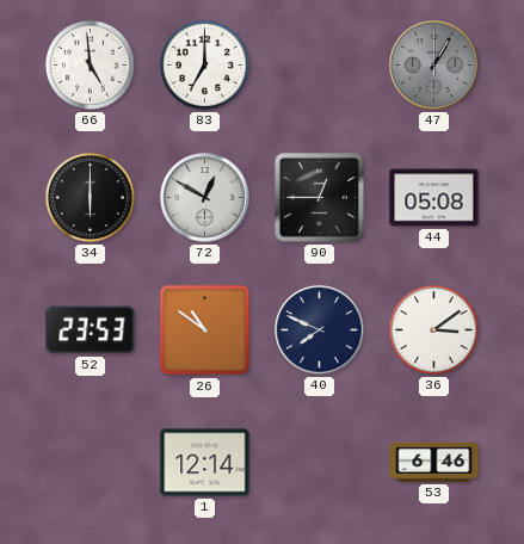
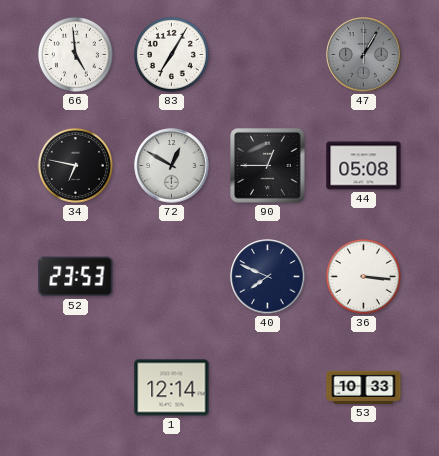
83: 7:00 -> 7:05 (171, 54)
34: 6:00 -> 6:47 (75, 165)
26: 10:51 -> none (205, 330)
36: 3:09 -> 3:16 (363, 276)
53: 6:46 -> 10:33 (364, 387)
